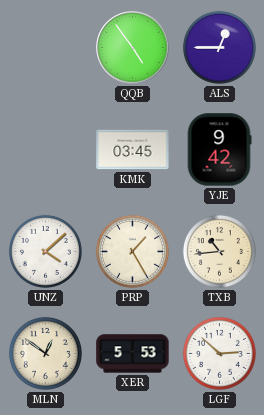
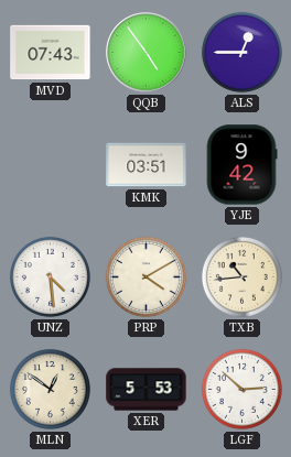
MVD: none -> 07:43 (51, 53)
KMK: 03:45 -> 03:51 (147, 165)
UNZ: 4:08 -> 4:29 (50, 276)
PRP: 1:25 -> 4:10 (145, 276)
